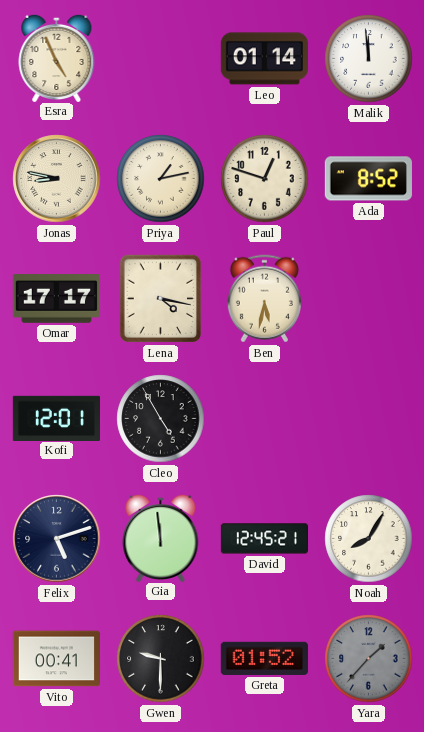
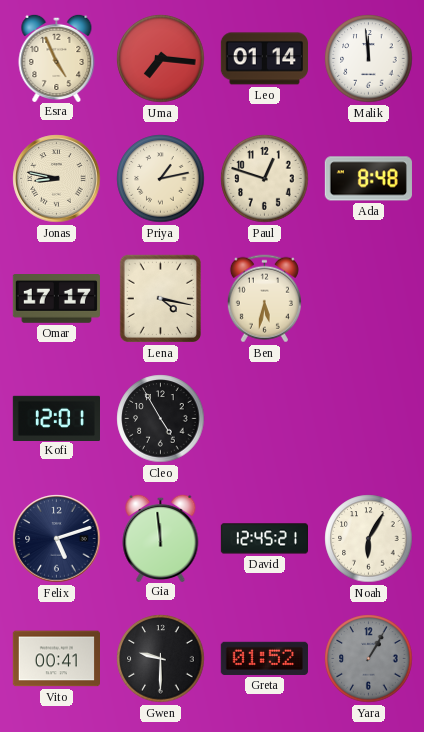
Uma: none -> 7:16 (161, 59)
Ada: 8:52 -> 8:48 (368, 179)
Noah: 8:05 -> 6:05 (369, 539)
Yara: 1:37 -> 1:05 (369, 659)
